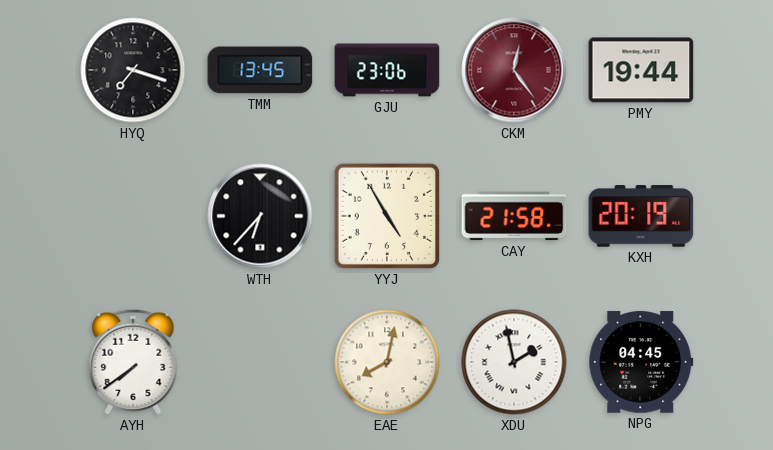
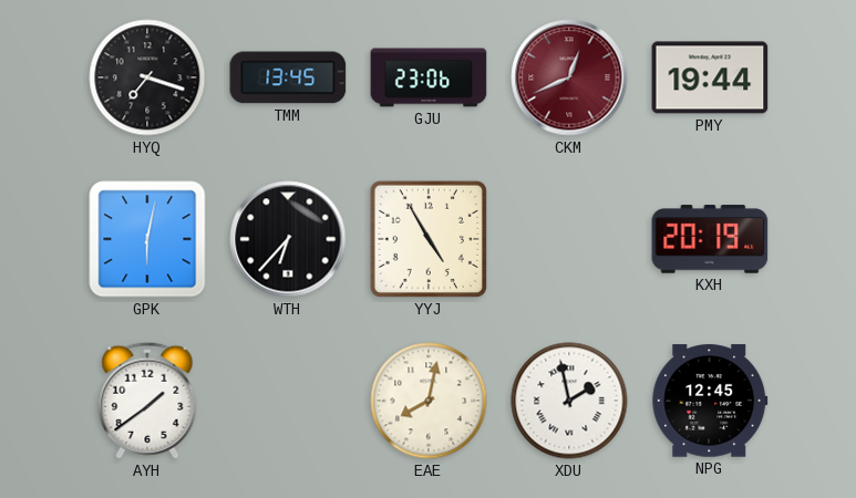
CKM: 12:24 -> 12:41 (569, 77)
GPK: none -> 6:02 (147, 239)
CAY: 21:58 -> none (514, 216)
AYH: 7:39 -> 1:39 (147, 401)
NPG: 04:45 -> 12:45 (710, 401)
